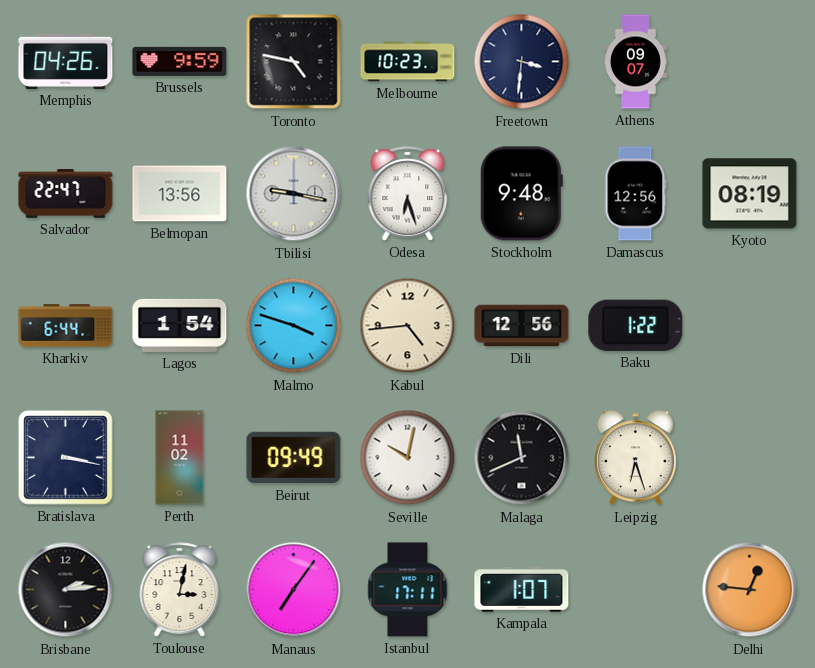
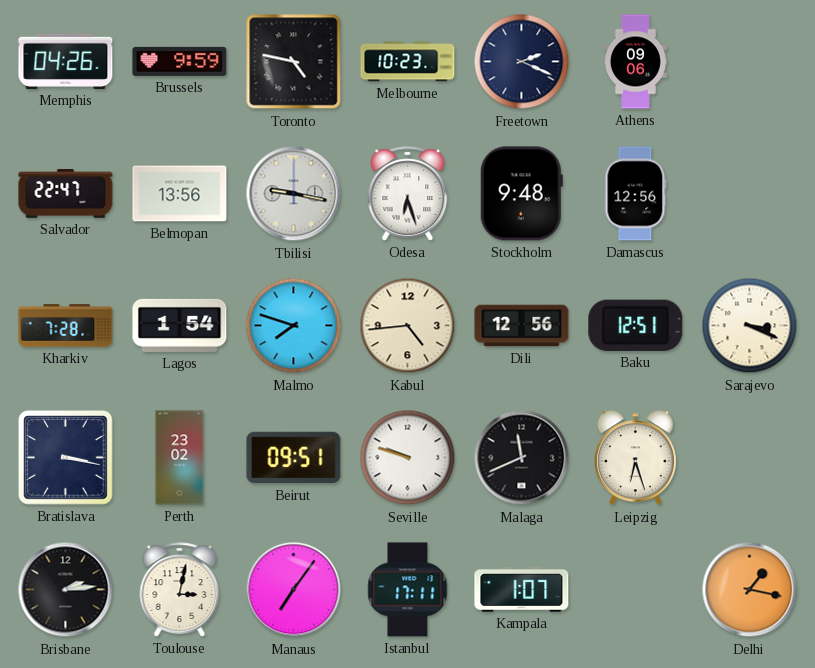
Freetown: 3:31 -> 2:19 (522, 62)
Athens: 09:07 -> 09:06 (635, 62)
Kyoto: 08:19 -> none (750, 194)
Kharkiv: 6:44 -> 7:28 (66, 326)
Malmo: 3:48 -> 7:48 (294, 326)
Baku: 1:22 -> 12:51 (636, 325)
Sarajevo: none -> 3:19 (750, 326)
Perth: 11:02 -> 23:02 (180, 458)
Beirut: 09:49 -> 09:51 (294, 458)
Seville: 10:02 -> 9:48 (408, 458)
Delhi: 12:46 -> 1:17 (750, 590)
